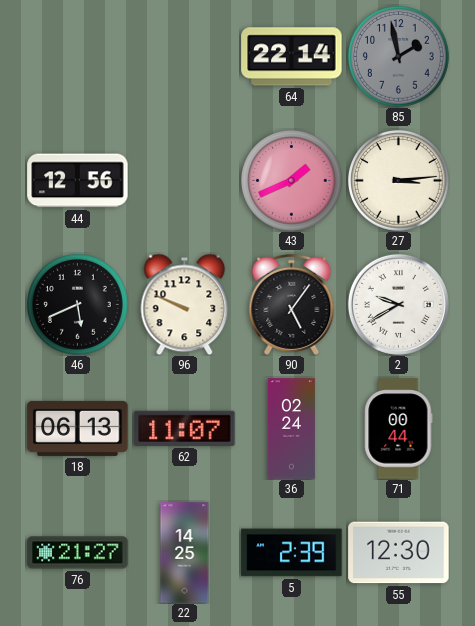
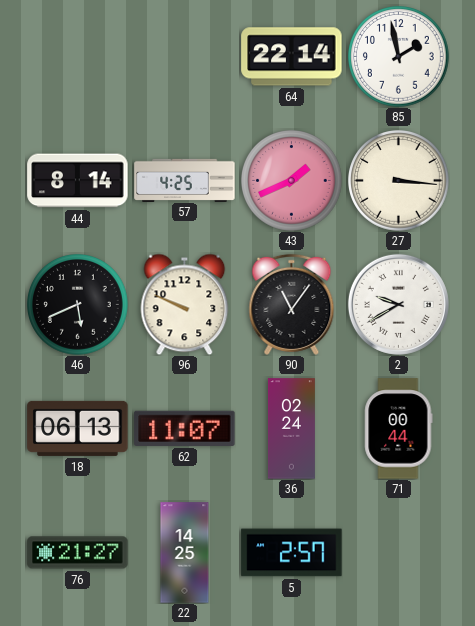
85 dial: grey -> white (399, 57)
44: 12:56 -> 8:14 (78, 181)
57: none -> 4:25 (185, 180)
27: 3:14 -> 3:16 (399, 181)
90: 5:06 -> 11:06 (292, 304)
5: 2:39 -> 2:57 (292, 553)
55: 12:30 -> none (399, 553)
